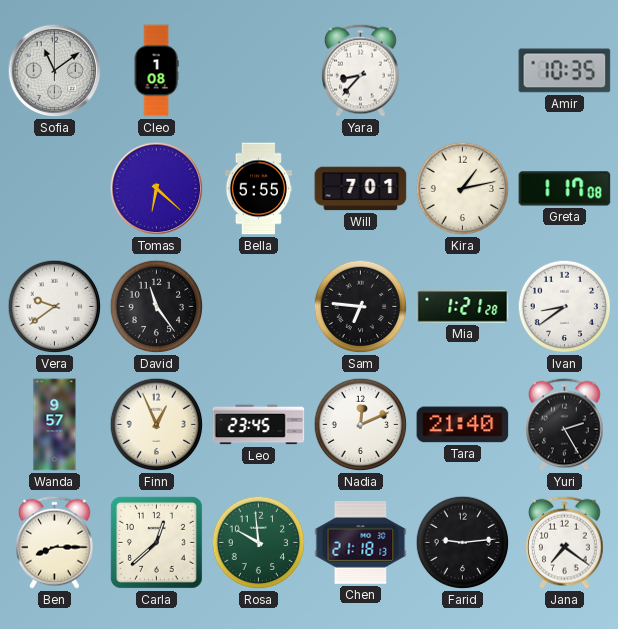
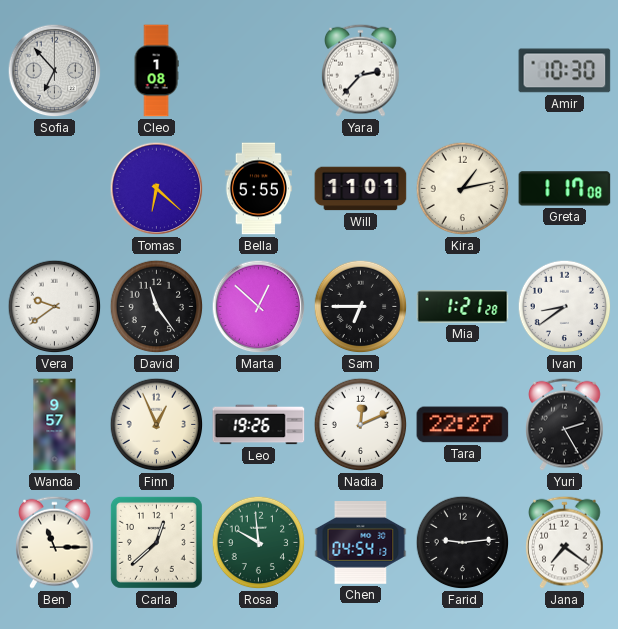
Sofia: 11:09 -> 6:53 (55, 71)
Yara: 8:37 -> 2:37 (361, 70)
Amir: 10:35 -> 10:30 (565, 71)
Will: 7:01 -> 11:01 (361, 189)
Marta: none -> 12:52 (259, 307)
Sam: 6:46 -> 6:45 (361, 307)
Leo: 23:45 -> 19:26 (259, 425)
Tara: 21:40 -> 22:27 (463, 425)
Ben: 8:15 -> 11:15 (55, 542)
Chen: 21:18 -> 04:54 (361, 543)
